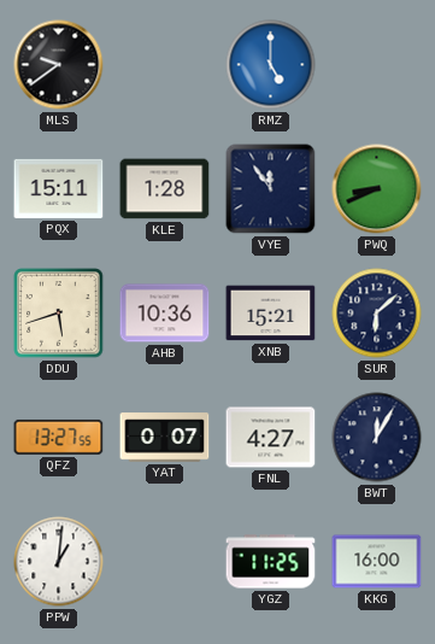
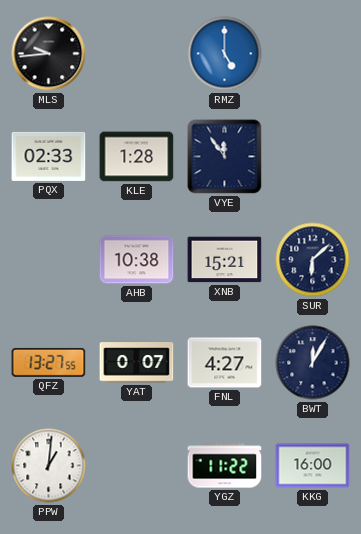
MLS: 9:39 -> 9:44 (49, 54)
PQX: 15:11 -> 02:33 (49, 156)
PWQ: 8:41 -> none (377, 189)
DDU: 5:42 -> none (59, 314)
AHB: 10:36 -> 10:38 (137, 260)
YGZ: 11:25 -> 11:22 (225, 466)
